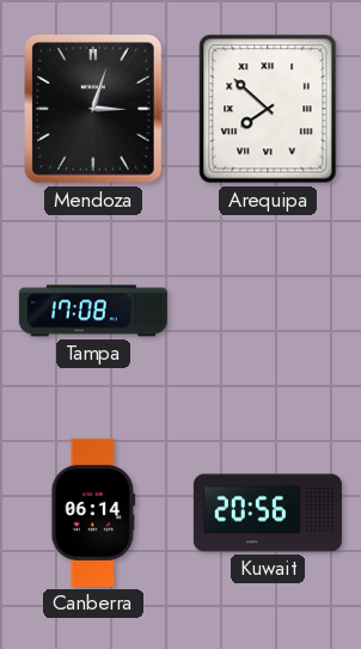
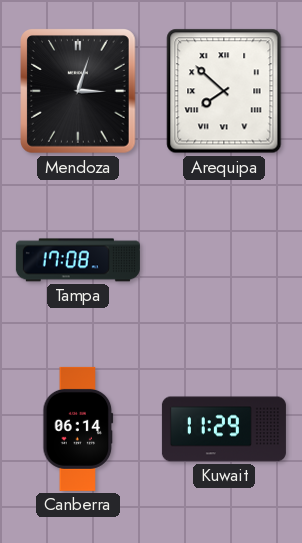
Kuwait: 20:56 -> 11:29 (224, 429)
